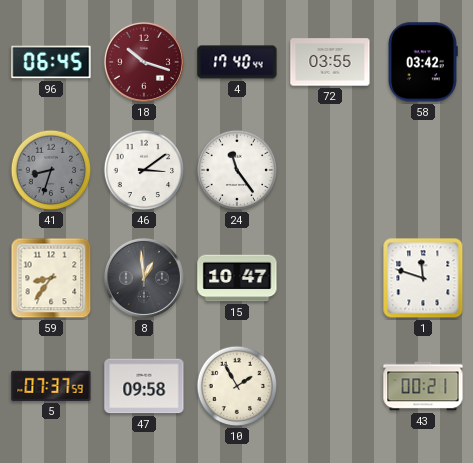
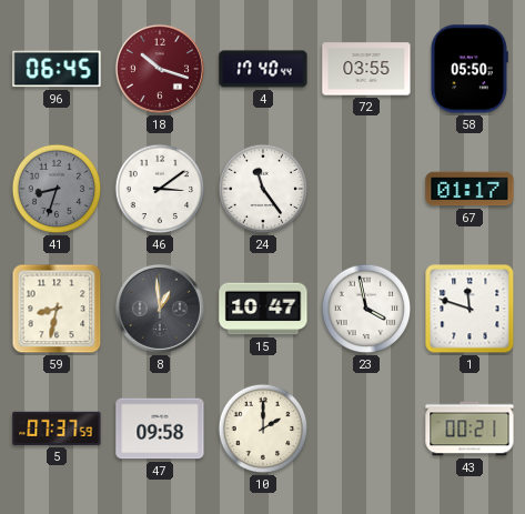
58: 03:42 -> 05:50 (470, 69)
67: none -> 01:17 (470, 189)
59: 8:36 -> 8:32 (57, 309)
23: none -> 3:58 (366, 309)
10: 1:55 -> 2:00 (263, 429)
